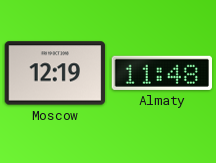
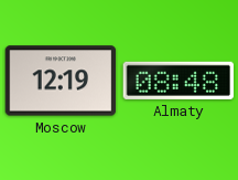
Almaty: 11:48 -> 08:48 (178, 81)
